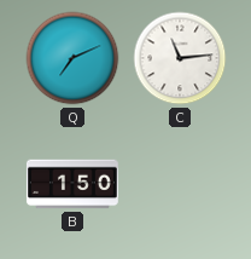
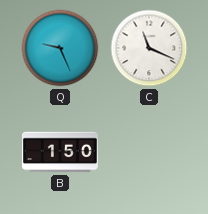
Q: 7:11 -> 9:26 (60, 48)
C: 11:14 -> 11:19 (149, 48)
